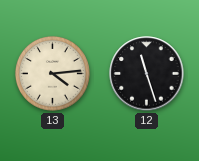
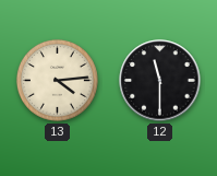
12: 11:27 -> 11:30 (160, 81)
